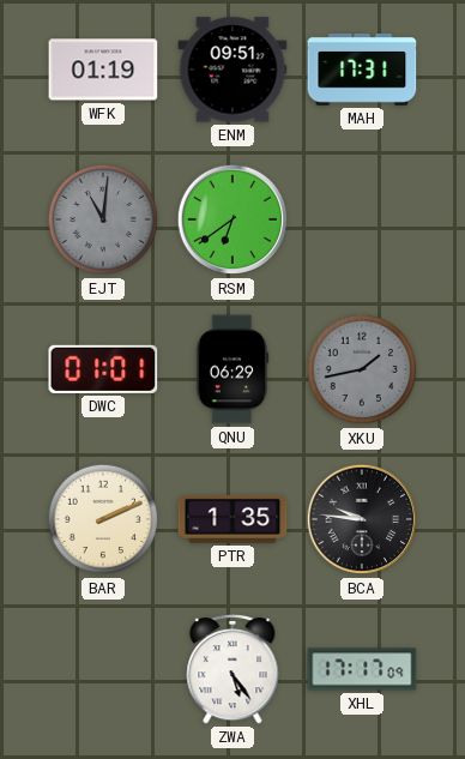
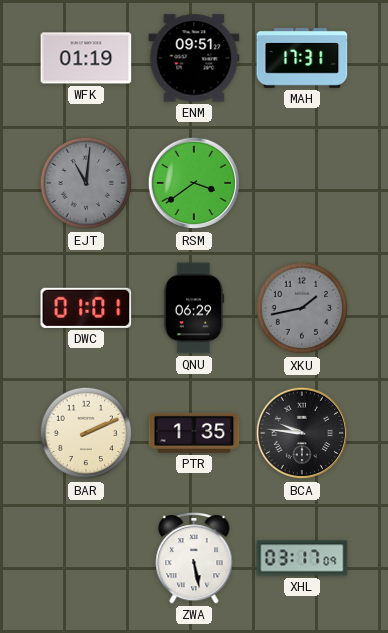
RSM: 6:39 -> 3:39 (194, 183)
ZWA: 5:24 -> 5:28 (194, 558)
XHL: 17:17 -> 03:17 (302, 558)
